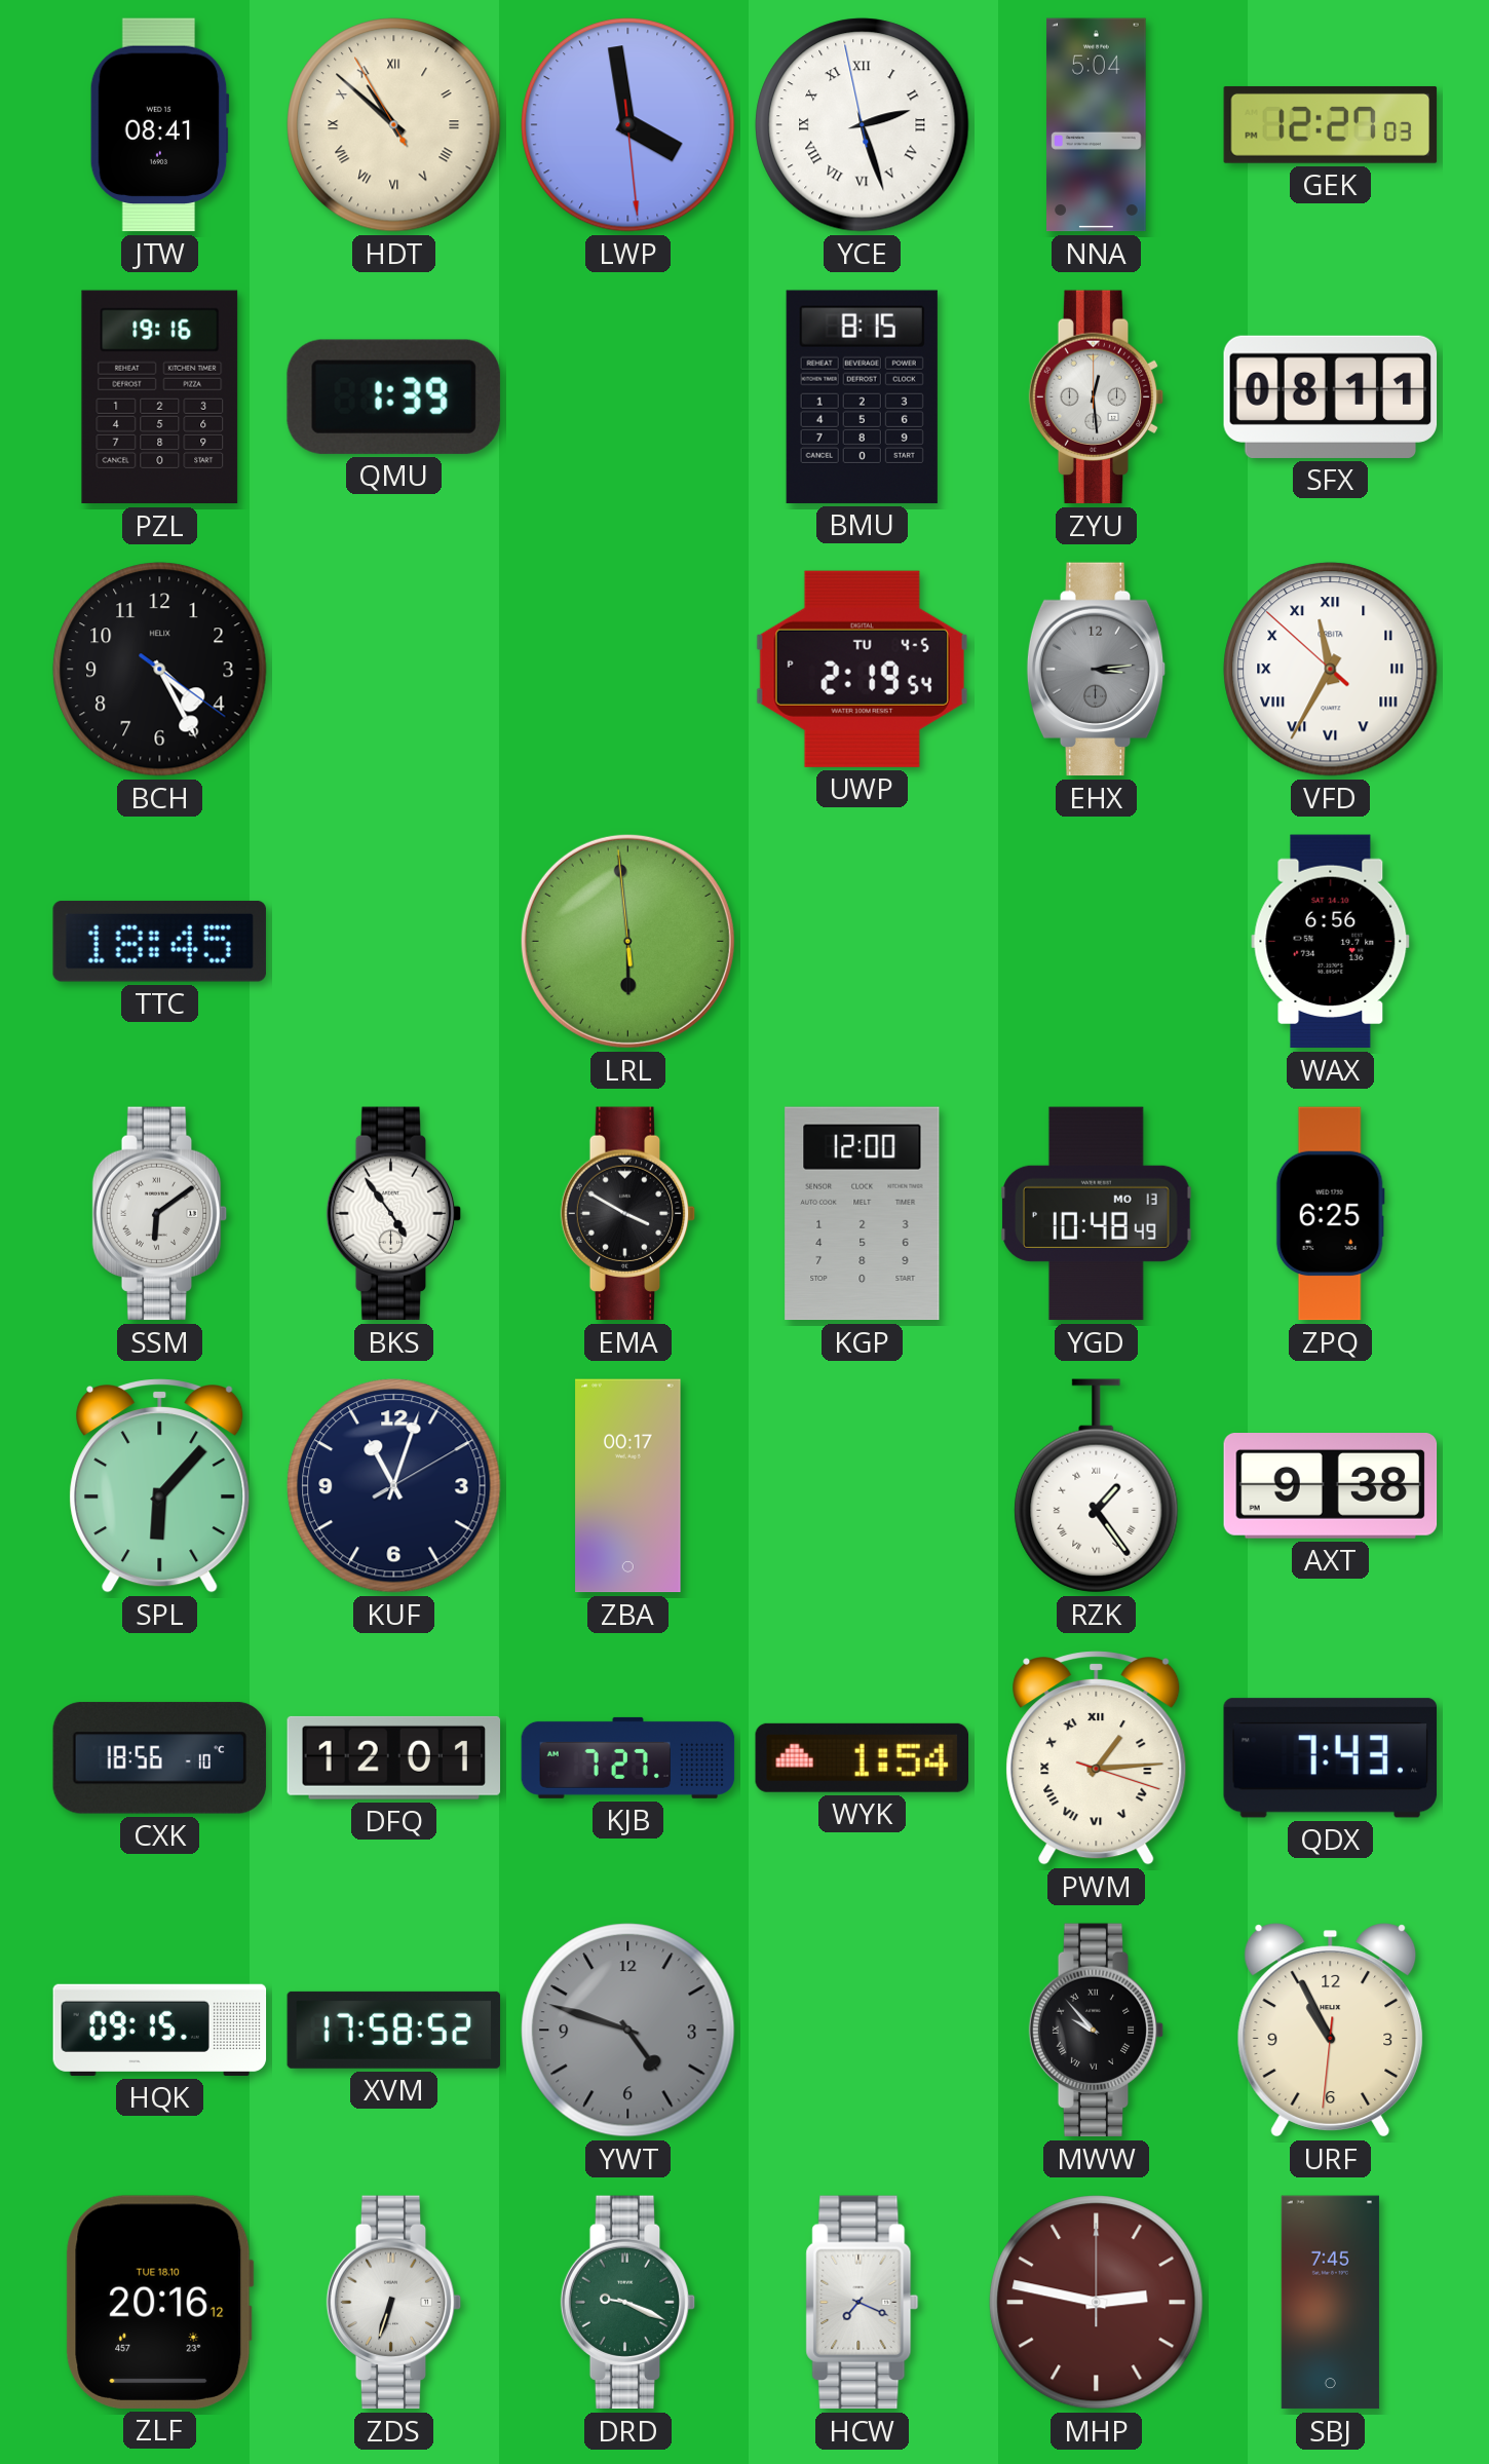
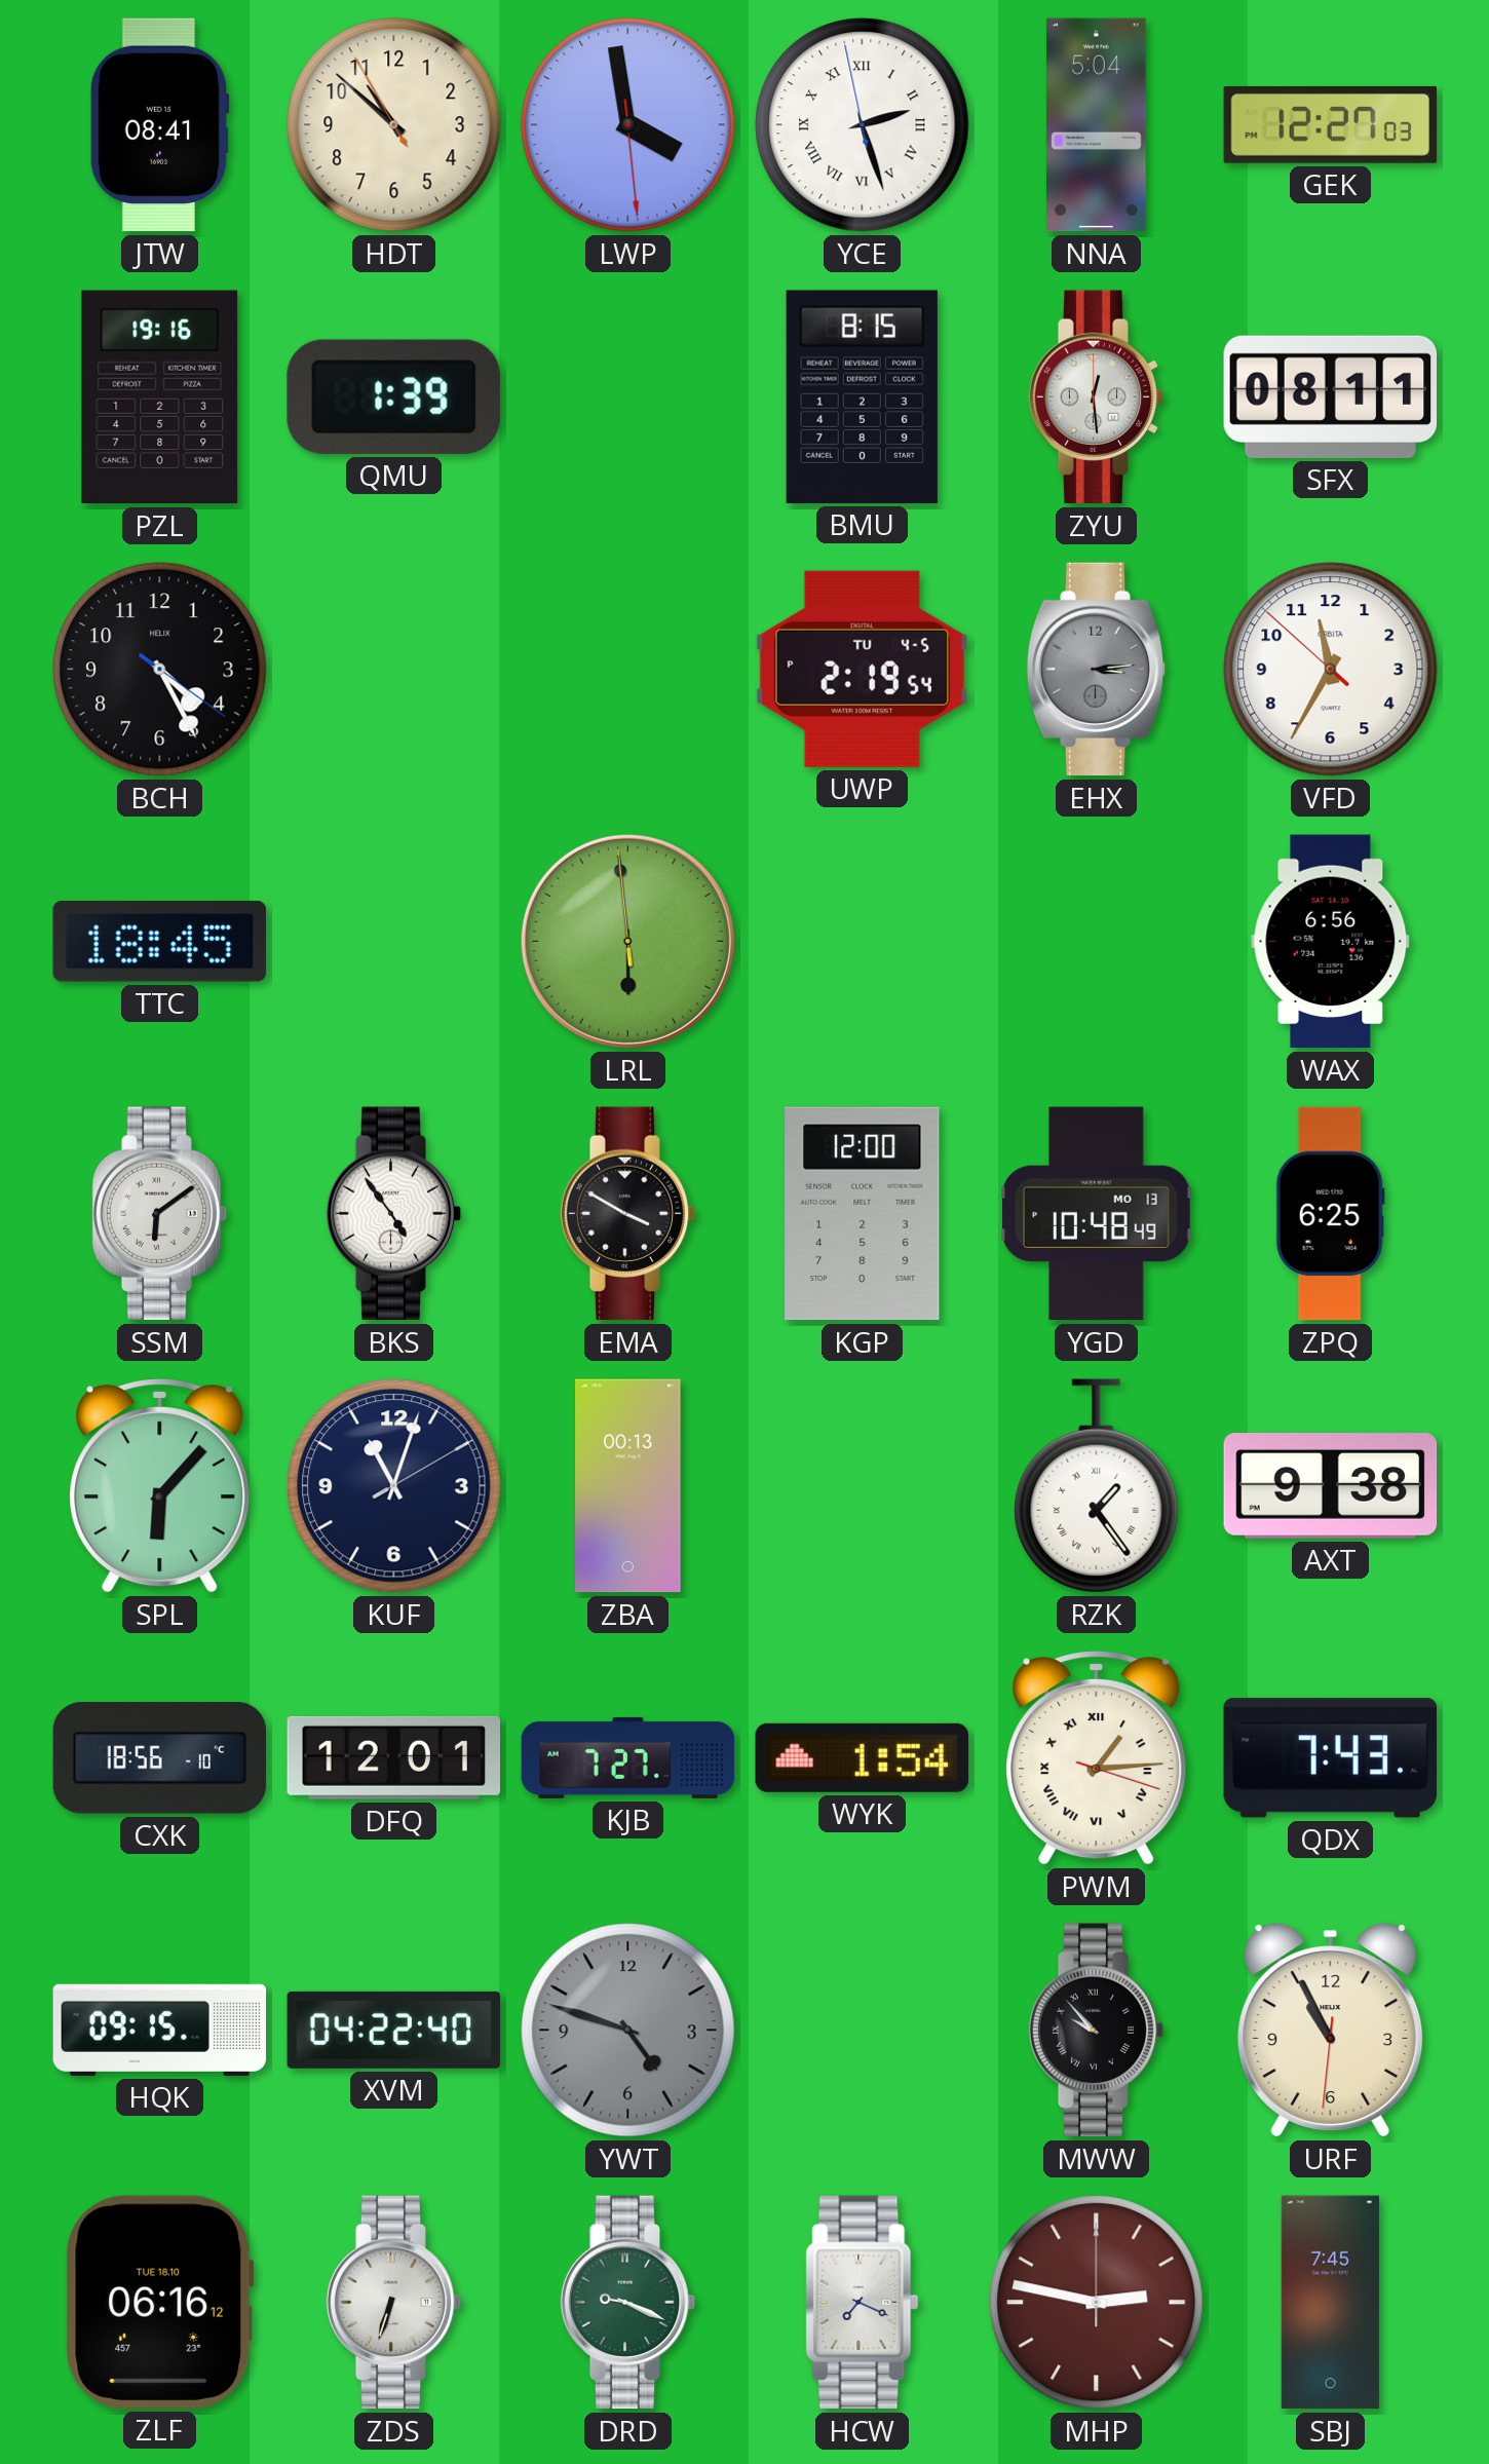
HDT numerals: Roman -> Arabic (394, 125)
VFD numerals: Roman -> Arabic (1331, 670)
ZBA: 00:17 -> 00:13 (628, 1486)
XVM: 17:58 -> 04:22 (394, 2030)
ZLF: 20:16 -> 06:16 (160, 2302)
